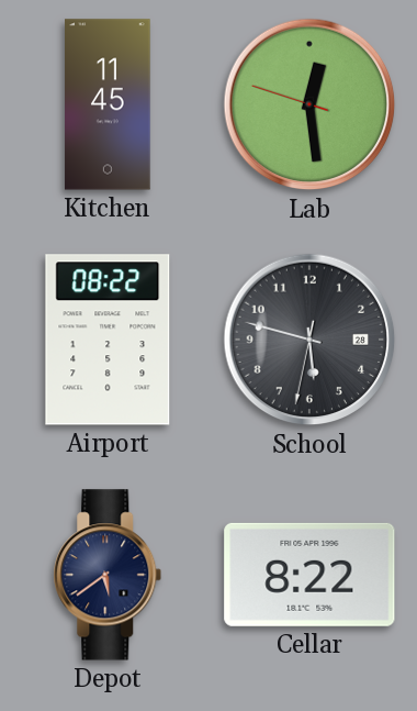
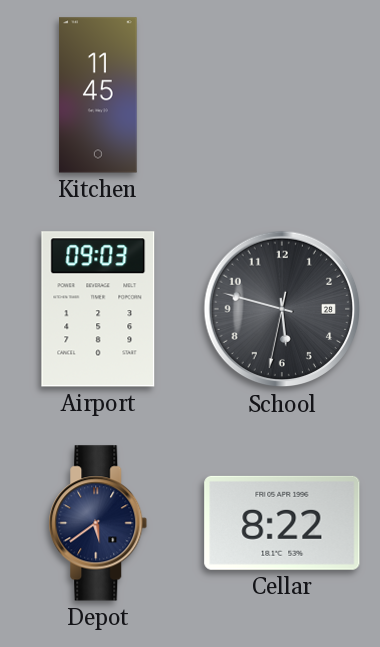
Lab: 12:28 -> none (309, 104)
Airport: 08:22 -> 09:03 (98, 309)
